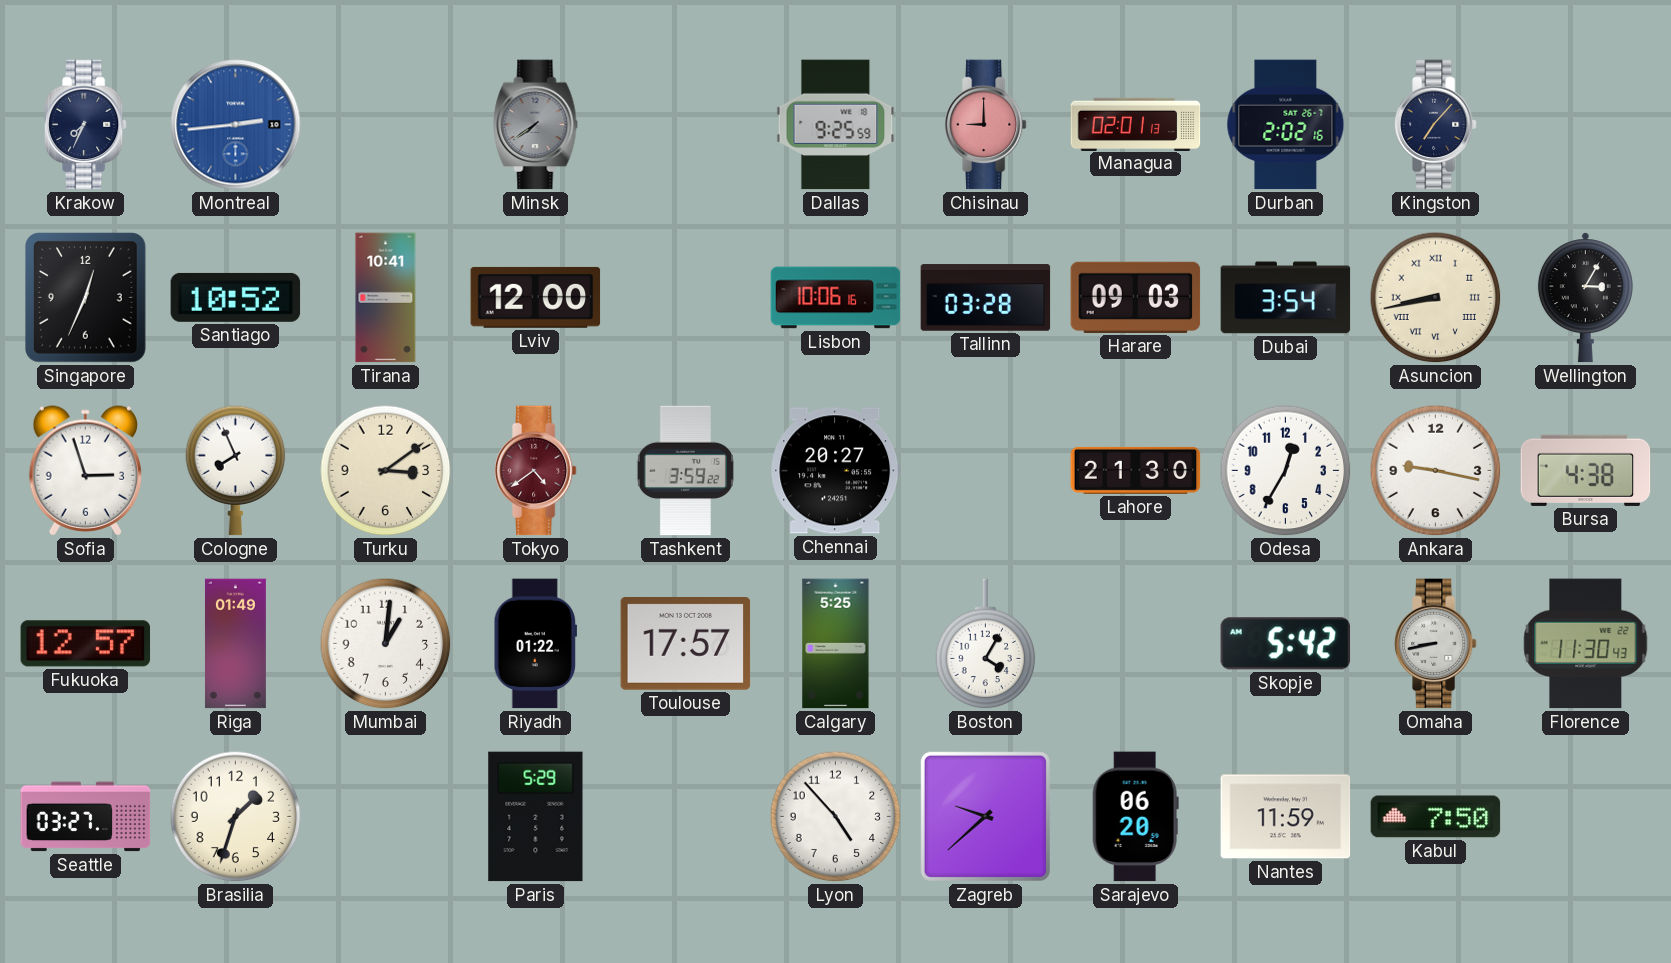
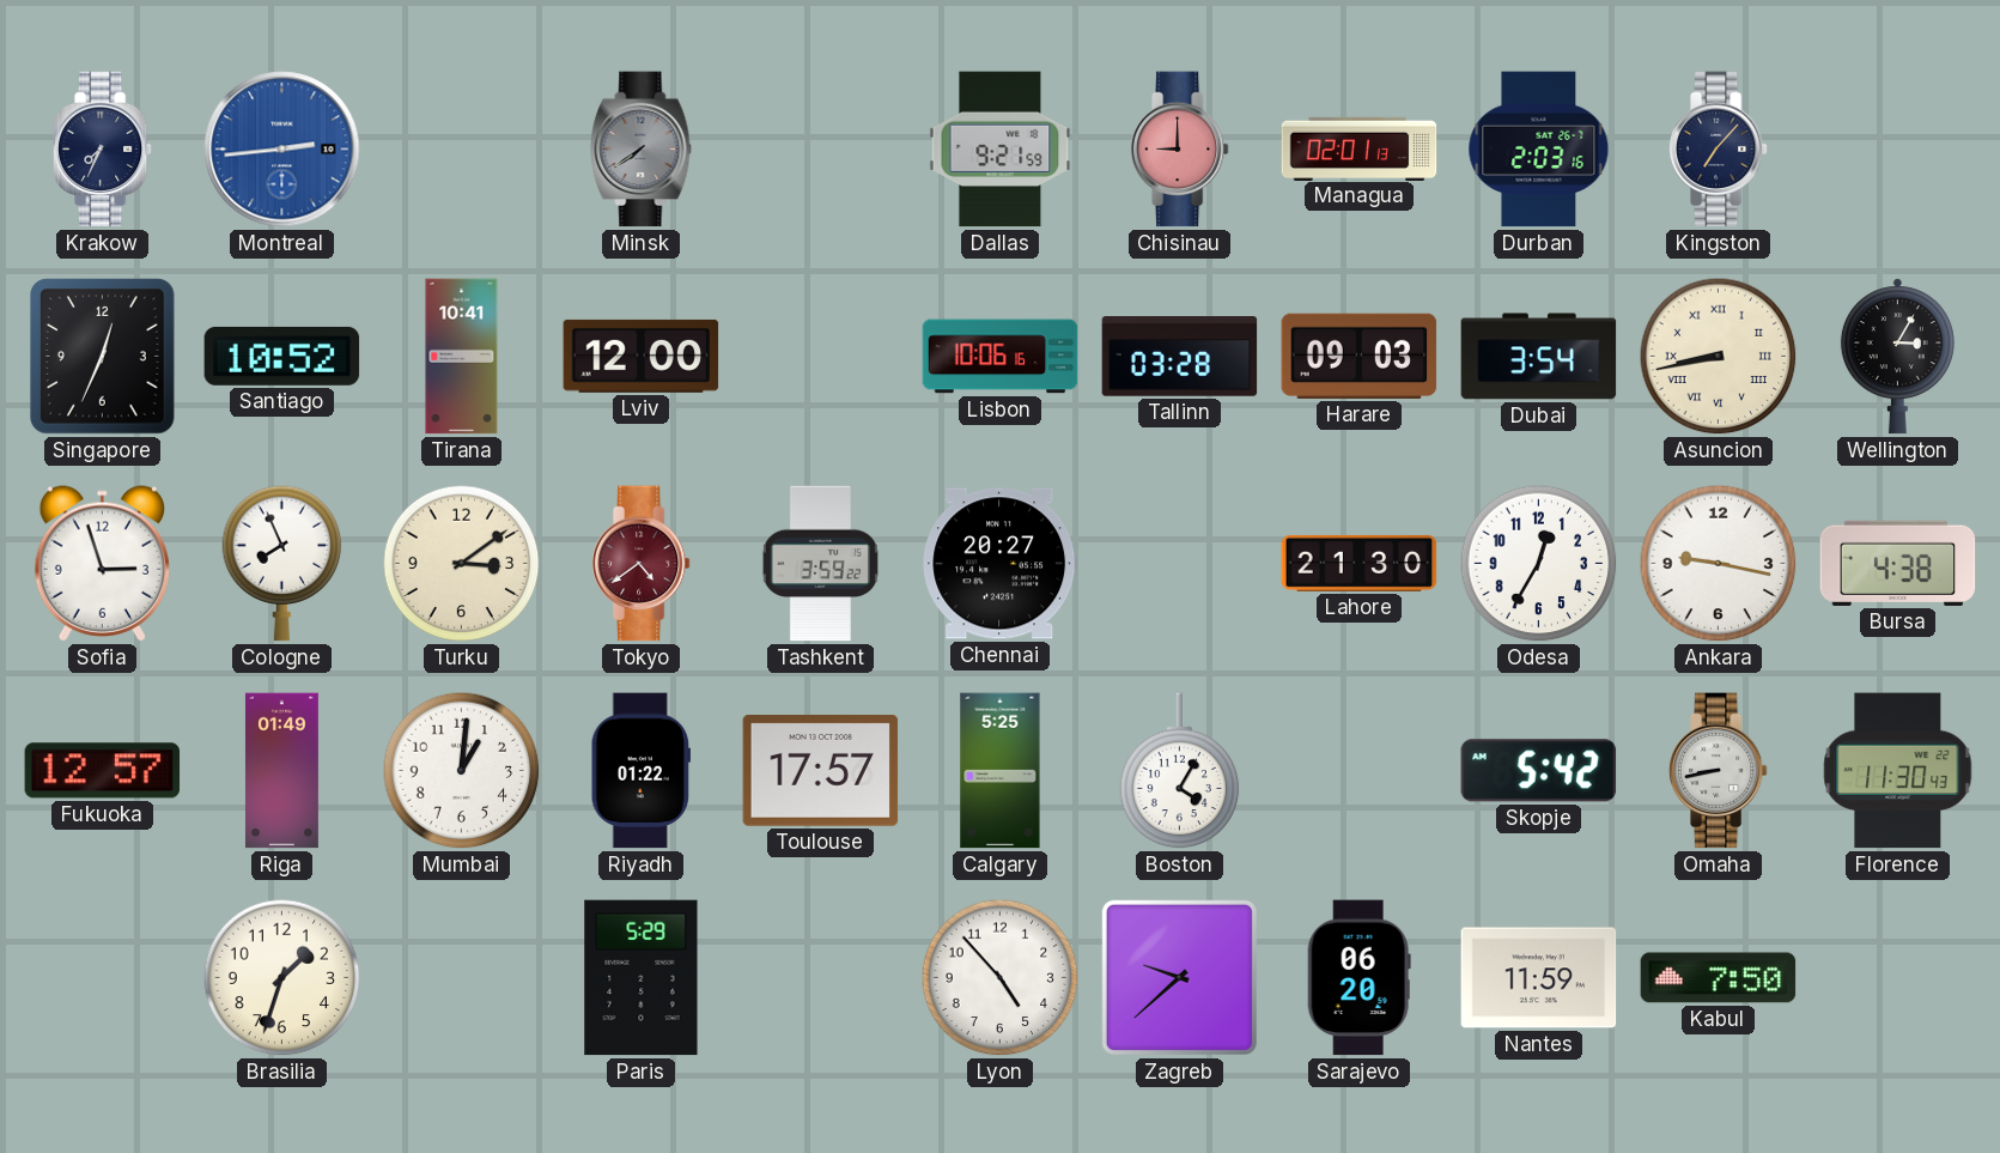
Dallas: 9:25 -> 9:21 (1001, 150)
Durban: 2:02 -> 2:03 (1539, 150)
Seattle: 03:27 -> none (86, 817)
